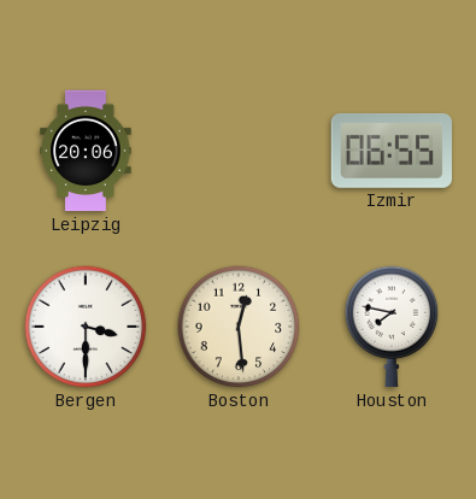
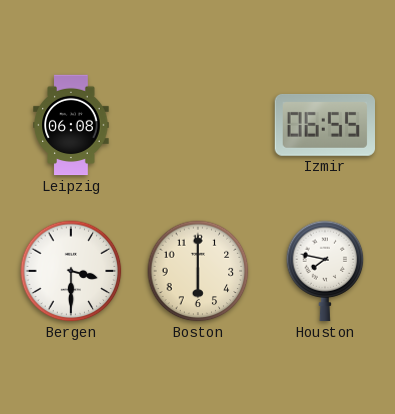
Leipzig: 20:06 -> 06:08 (71, 125)
Boston: 12:29 -> 6:00 (198, 271)
